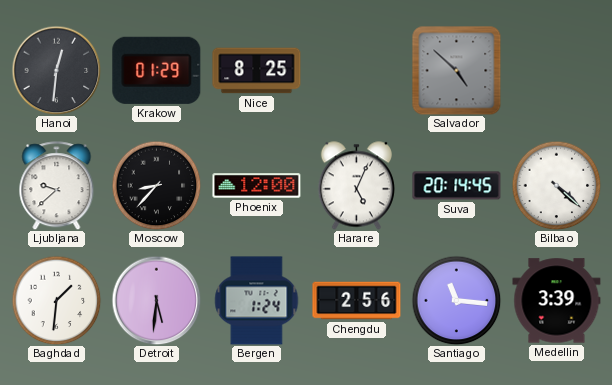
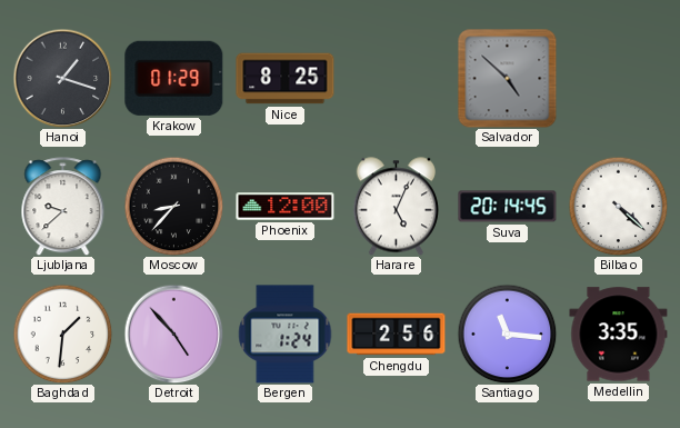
Hanoi: 12:31 -> 1:18 (62, 78)
Detroit: 5:31 -> 4:53 (173, 334)
Medellin: 3:39 -> 3:35 (619, 335)
